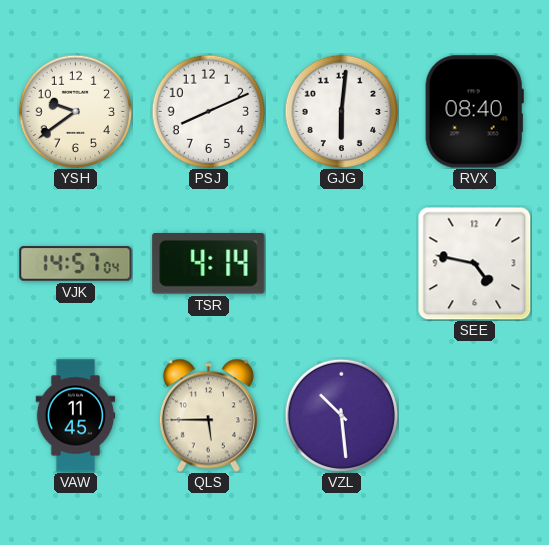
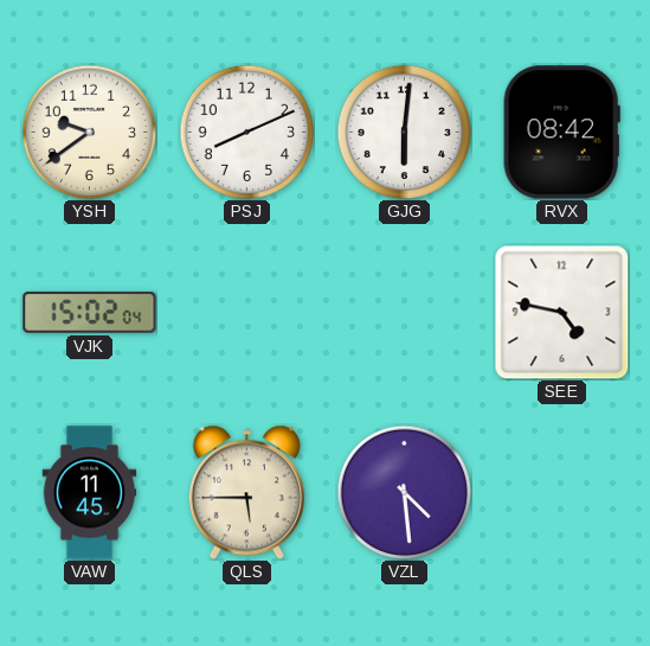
RVX: 08:40 -> 08:42 (561, 133)
VJK: 14:57 -> 15:02 (90, 313)
TSR: 4:14 -> none (209, 264)
VZL: 10:29 -> 4:29 (404, 492)
